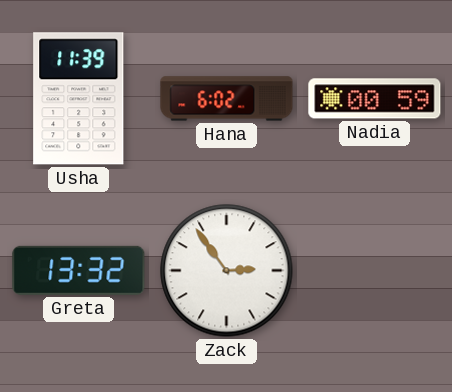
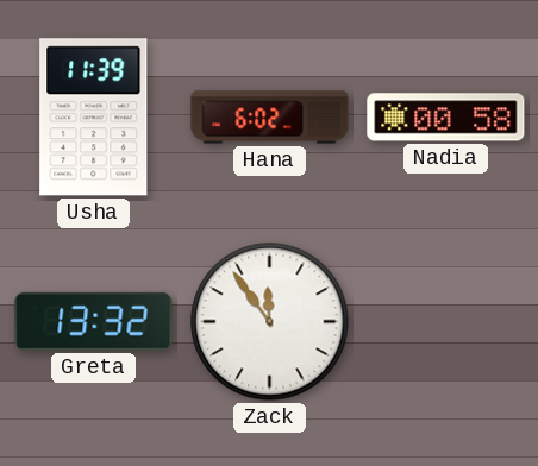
Nadia: 00:59 -> 00:58 (446, 118)
Zack: 2:54 -> 11:54 (270, 322)
